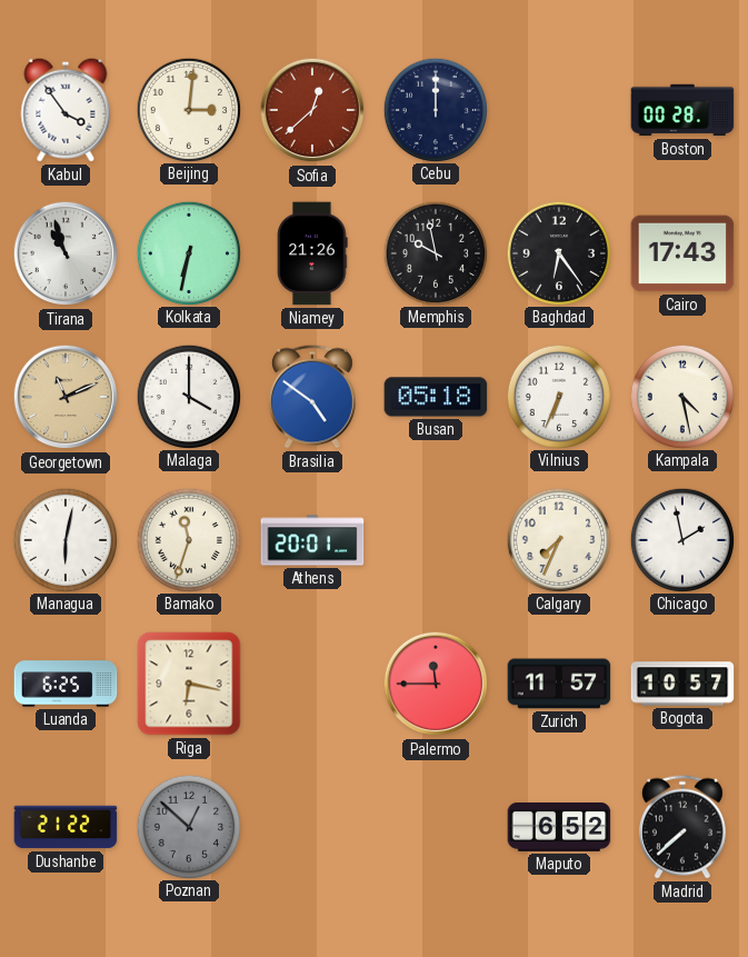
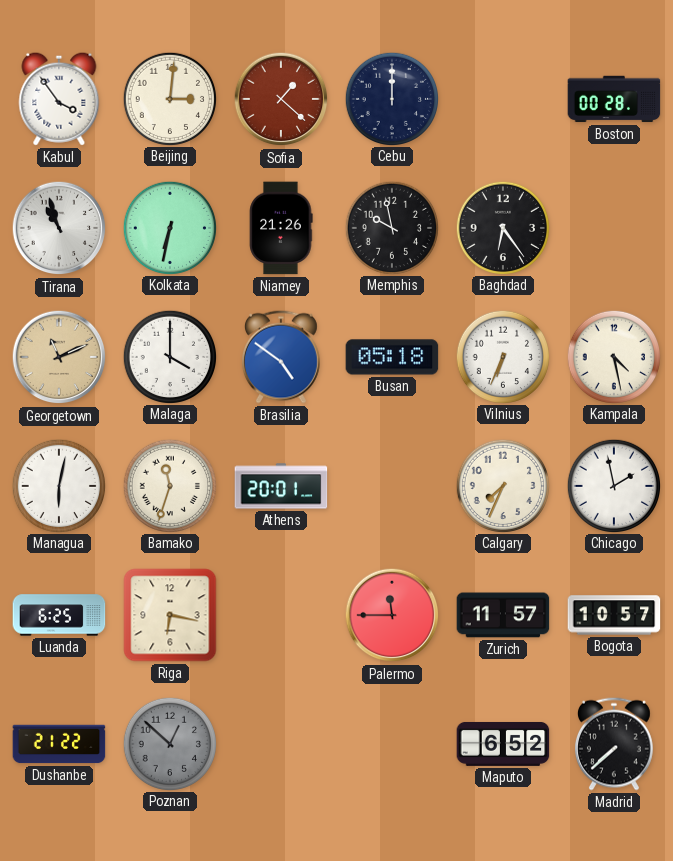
Sofia: 12:38 -> 1:22 (281, 99)
Cairo: 17:43 -> none (682, 253)
